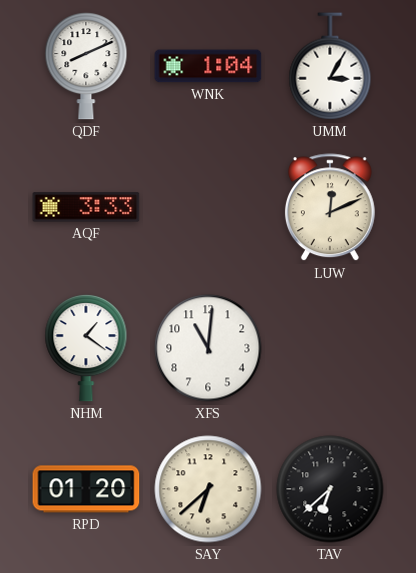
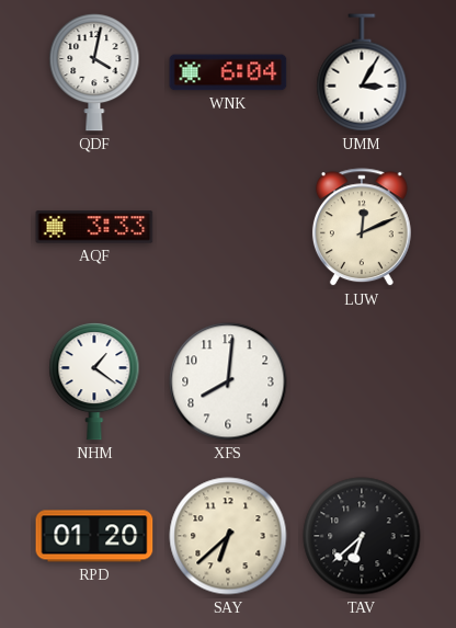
QDF: 8:11 -> 4:02 (94, 72)
WNK: 1:04 -> 6:04 (228, 72)
XFS: 11:01 -> 8:01 (228, 381)
